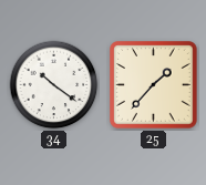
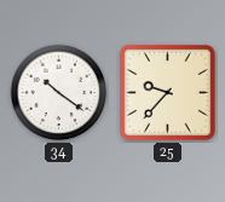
25: 1:37 -> 9:37 (168, 93)
